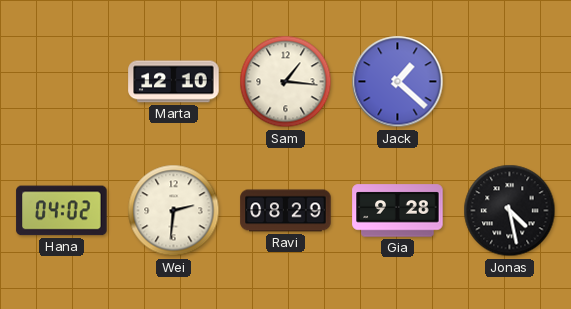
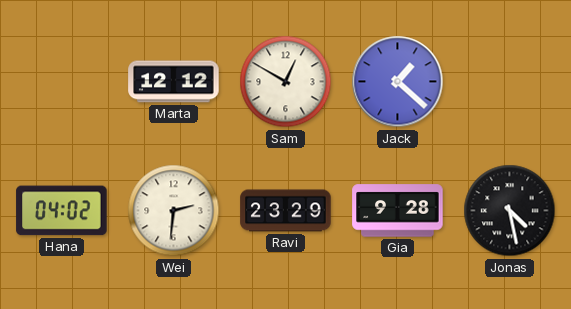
Marta: 12:10 -> 12:12 (174, 82)
Sam: 1:16 -> 12:50 (286, 82)
Ravi: 08:29 -> 23:29 (286, 211)
